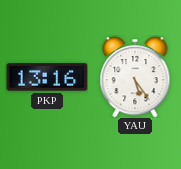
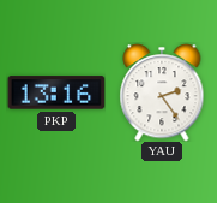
YAU: 5:24 -> 2:24 (162, 92)
